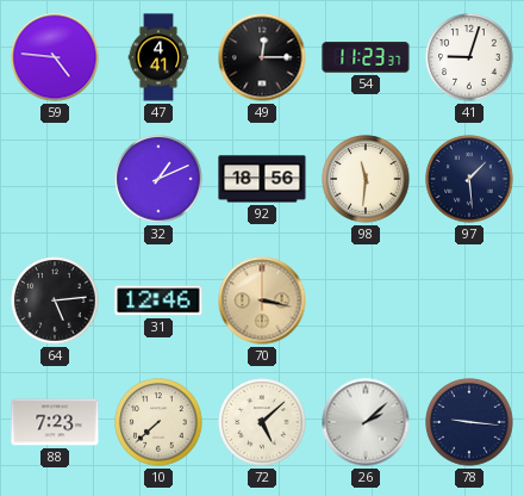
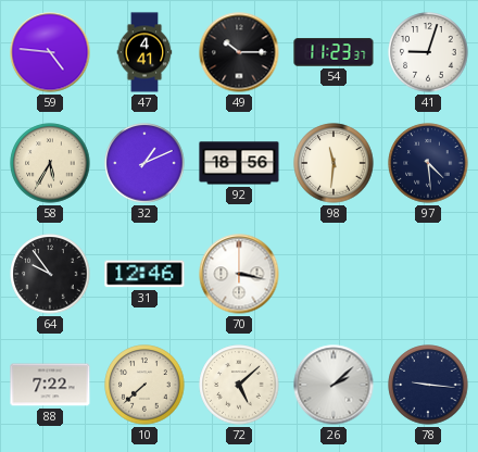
49: 12:15 -> 10:15 (239, 52)
58: none -> 5:35 (50, 163)
97: 1:29 -> 4:29 (428, 163)
64: 5:14 -> 9:54 (50, 274)
70 dial: champagne -> white (239, 274)
88: 7:23 -> 7:22 (50, 385)
